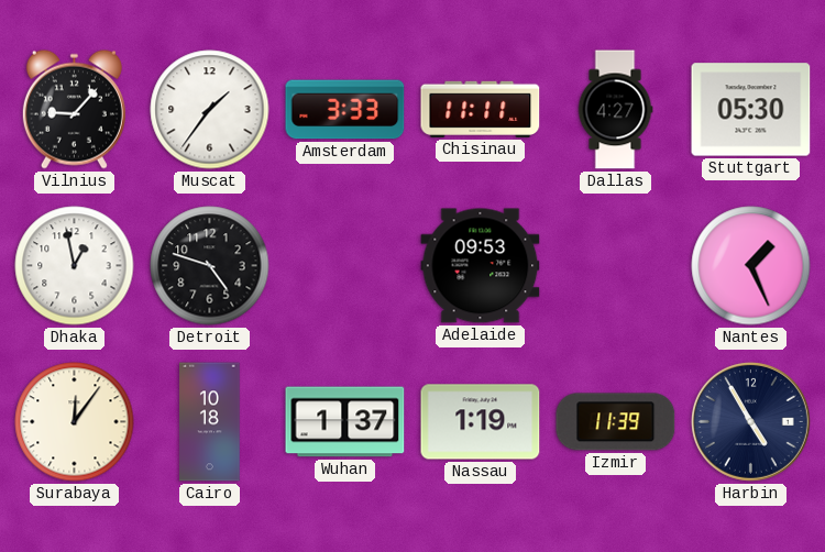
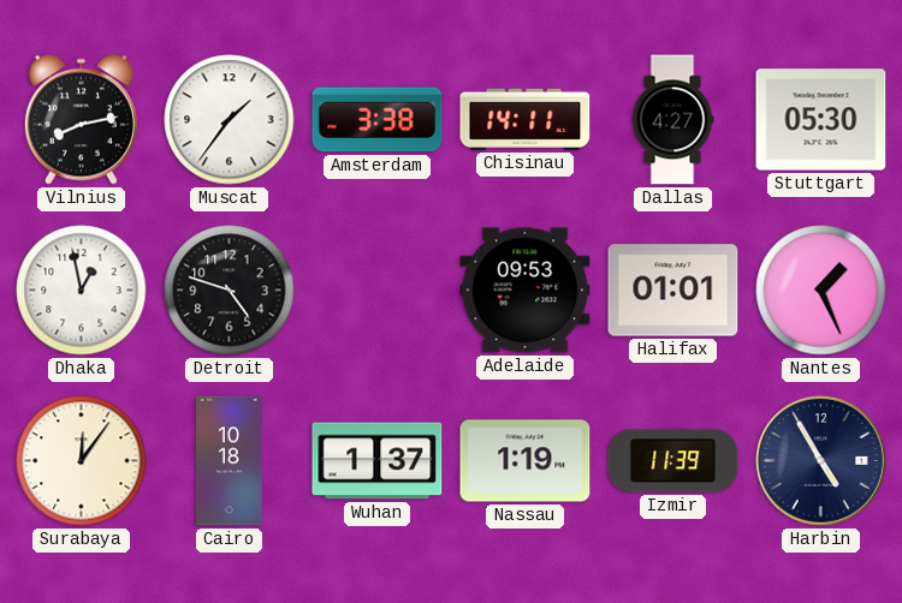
Vilnius: 9:07 -> 8:13 (81, 119)
Amsterdam: 3:33 -> 3:38 (378, 120)
Chisinau: 11:11 -> 14:11 (526, 119)
Halifax: none -> 01:01 (673, 291)
